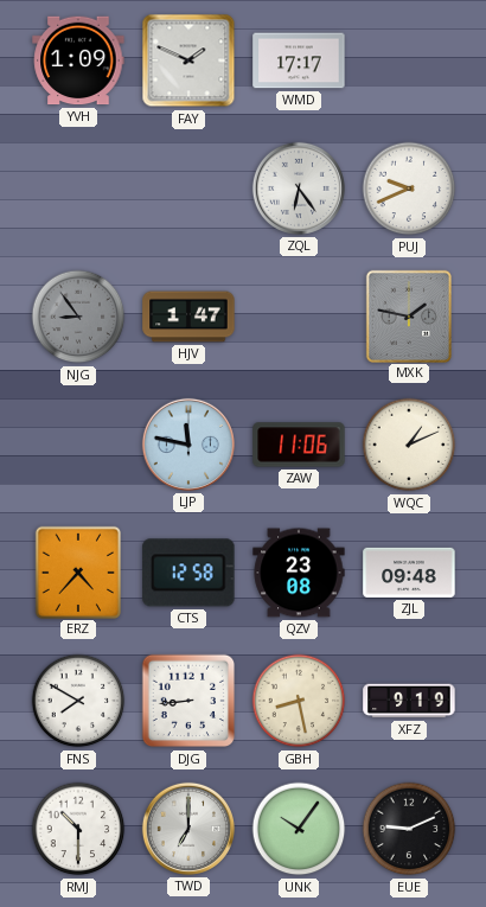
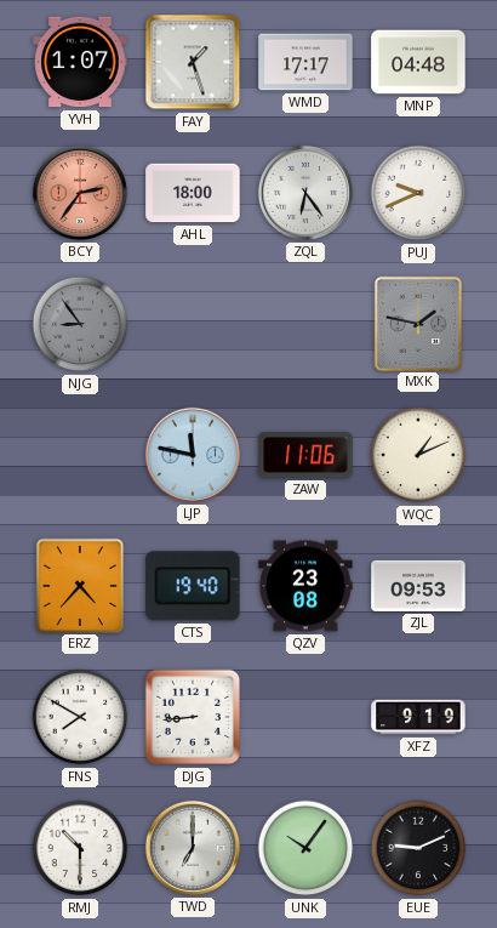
YVH: 1:09 -> 1:07 (80, 62)
FAY: 1:49 -> 1:27 (193, 62)
MNP: none -> 04:48 (418, 62)
BCY: none -> 2:36 (80, 193)
AHL: none -> 18:00 (193, 193)
HJV: 1:47 -> none (188, 317)
CTS: 12:58 -> 19:40 (193, 586)
ZJL: 09:48 -> 09:53 (418, 586)
GBH: 8:28 -> none (299, 701)
